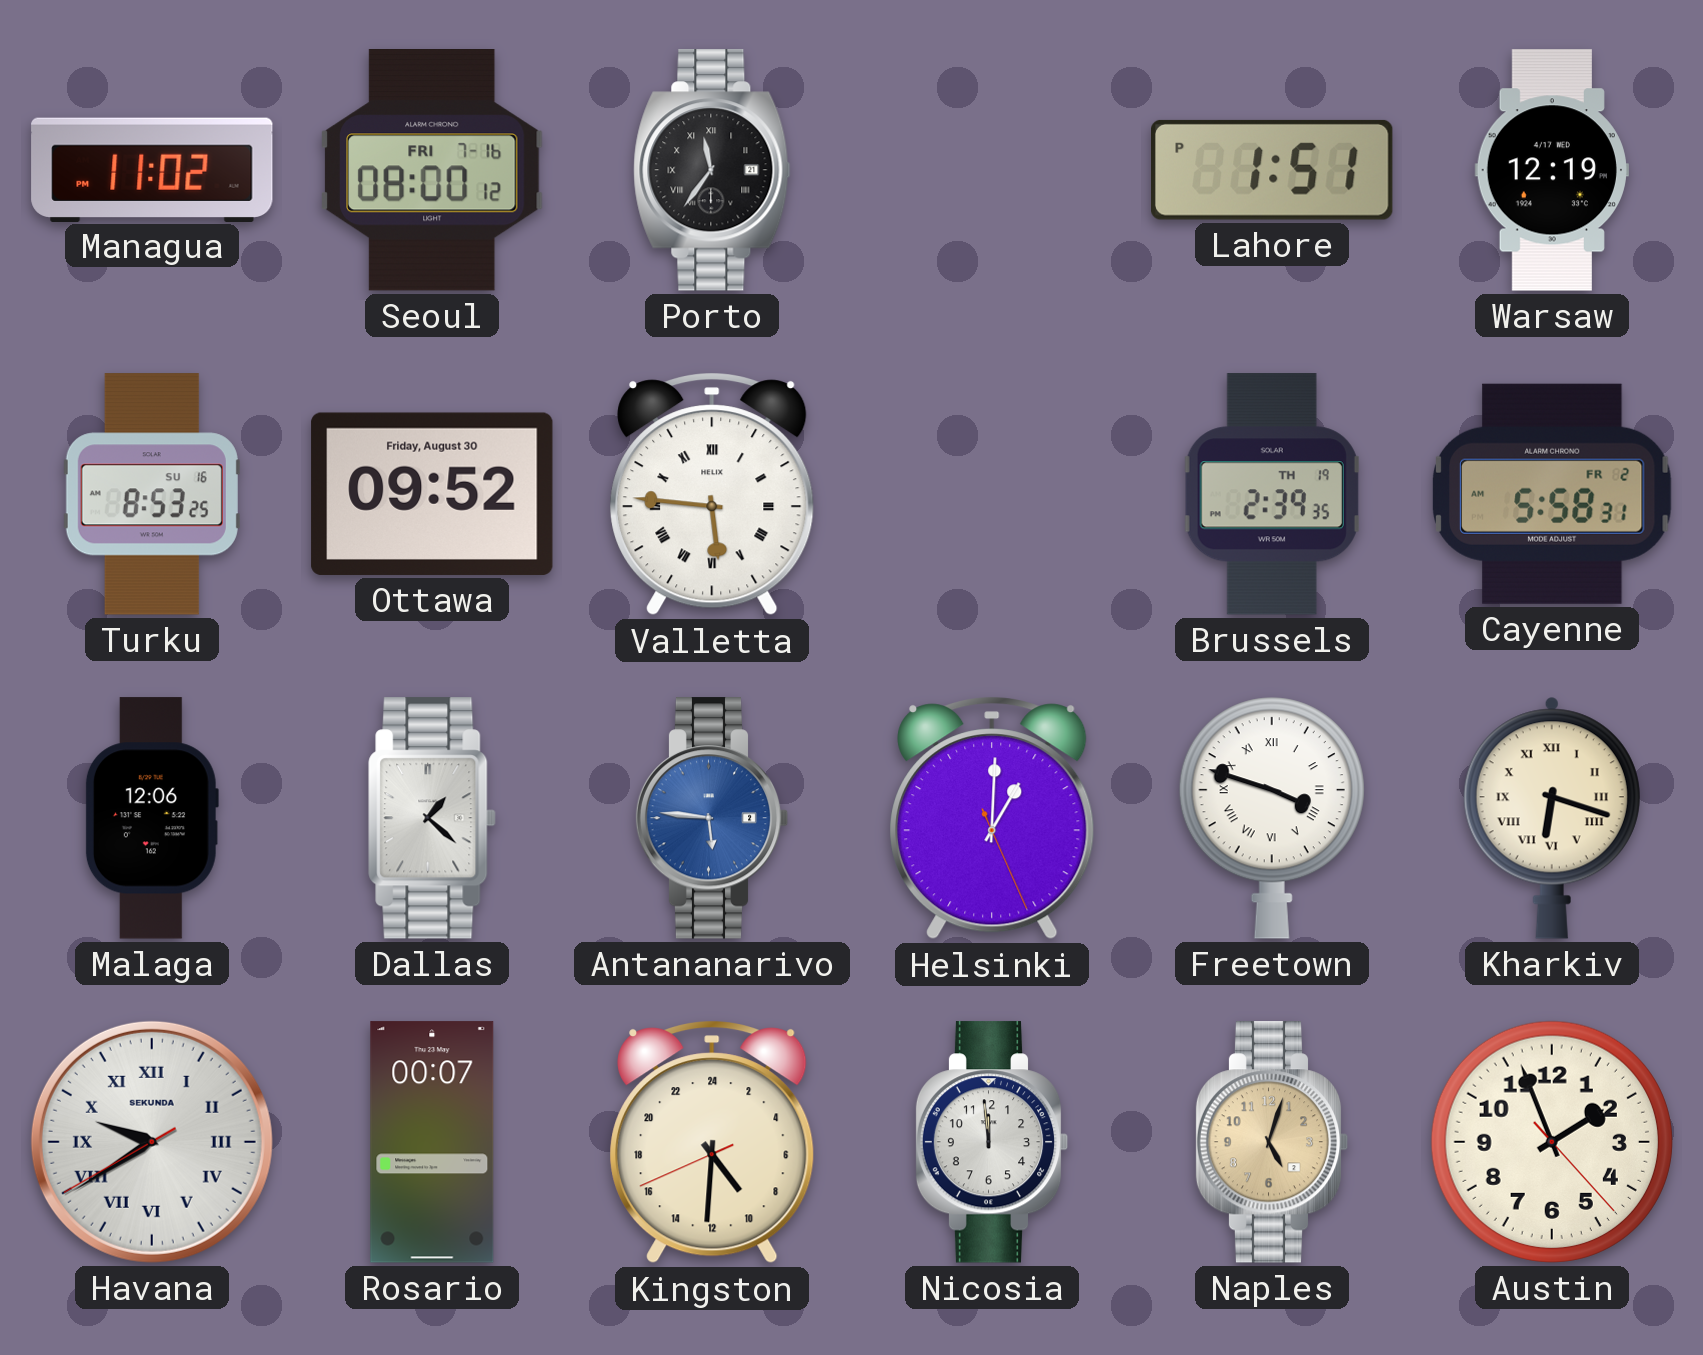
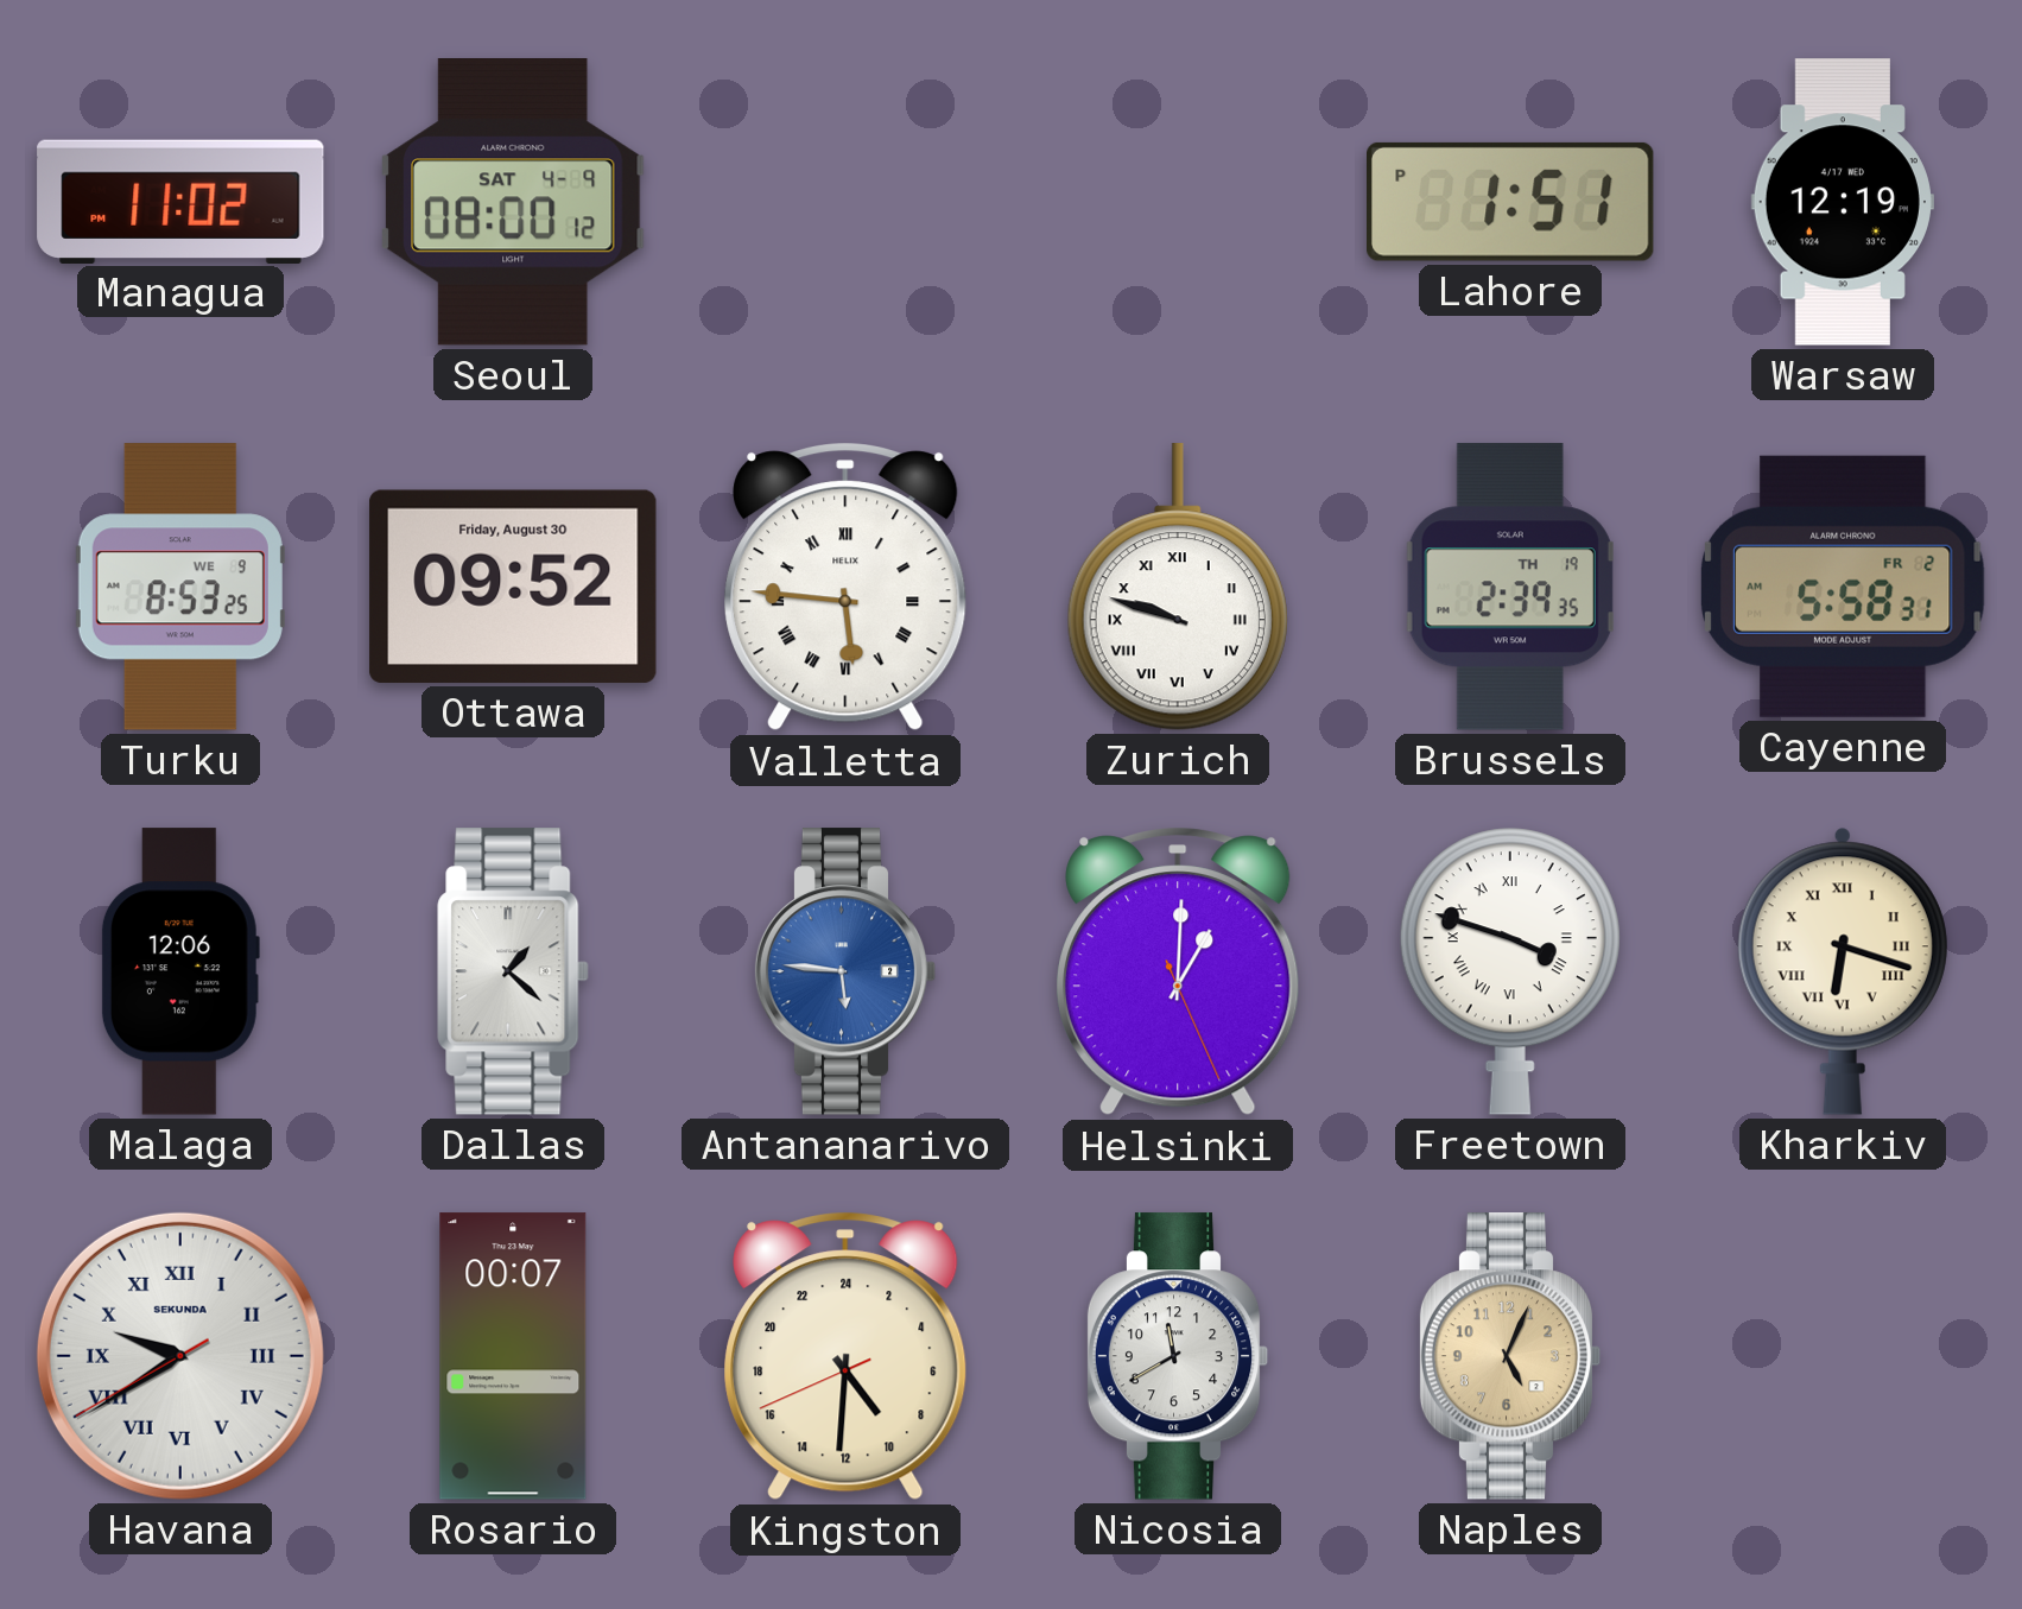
Seoul date: FRI 7-16 -> SAT 4-9 (513, 203)
Porto: 11:36 -> none (712, 170)
Turku date: SU 16 -> WE 9 (180, 587)
Zurich: none -> 9:48 (1178, 587)
Nicosia: 11:59 -> 11:40 (1178, 1356)
Naples: 5:03 -> 5:04 (1510, 1356)
Austin: 1:56 -> none (1552, 1142)
